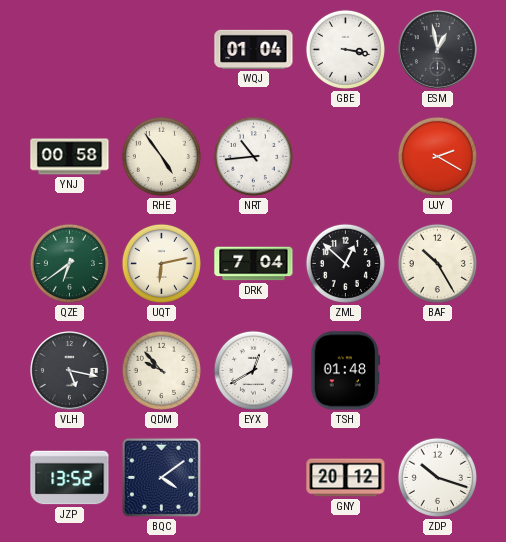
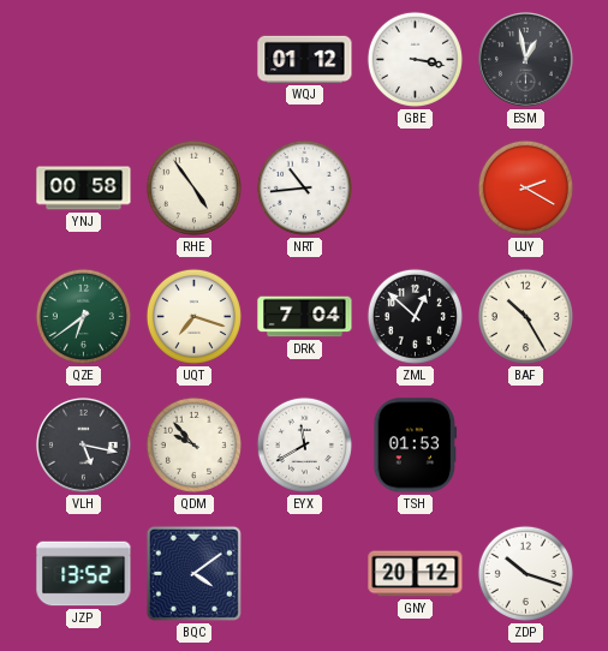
WQJ: 01:04 -> 01:12 (305, 59)
UQT: 6:13 -> 7:18 (193, 316)
EYX: 12:40 -> 11:40 (304, 444)
TSH: 01:48 -> 01:53 (416, 446)
